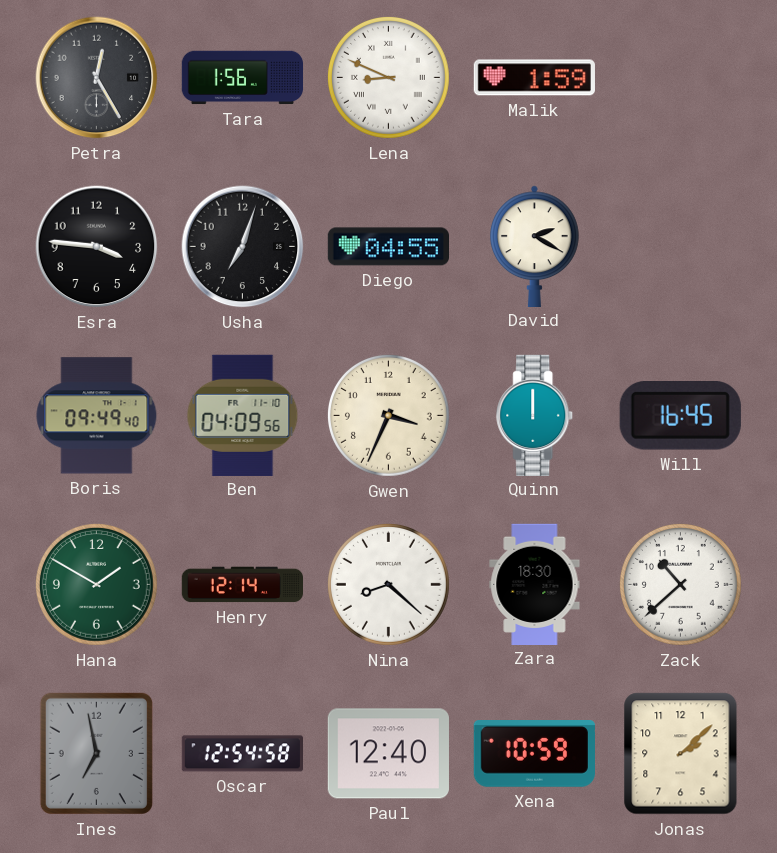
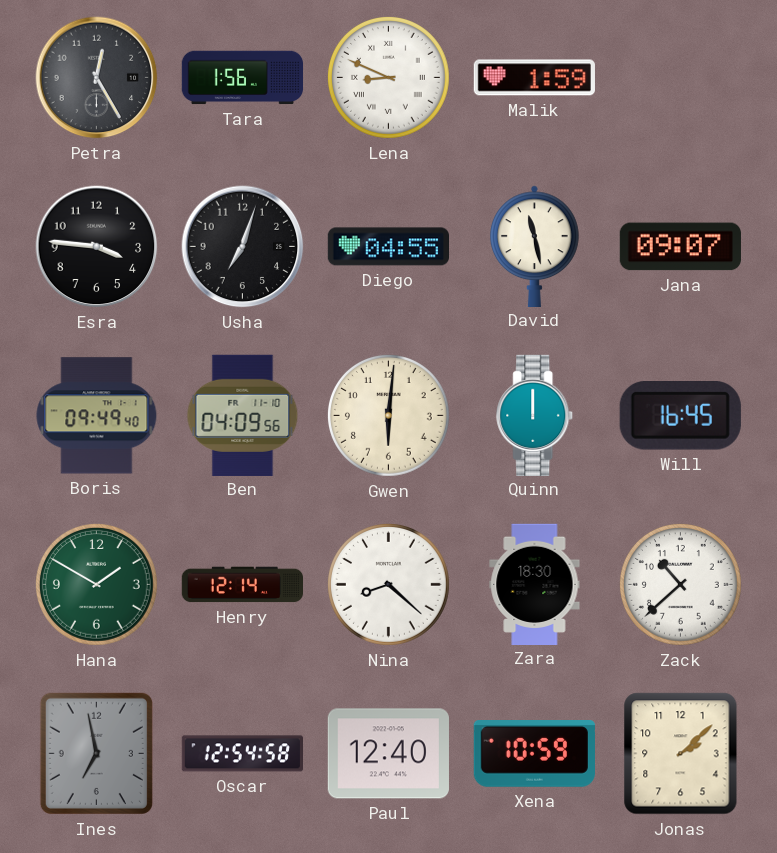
David: 2:20 -> 11:28 (535, 246)
Jana: none -> 09:07 (680, 247)
Gwen: 3:34 -> 6:01 (389, 416)
